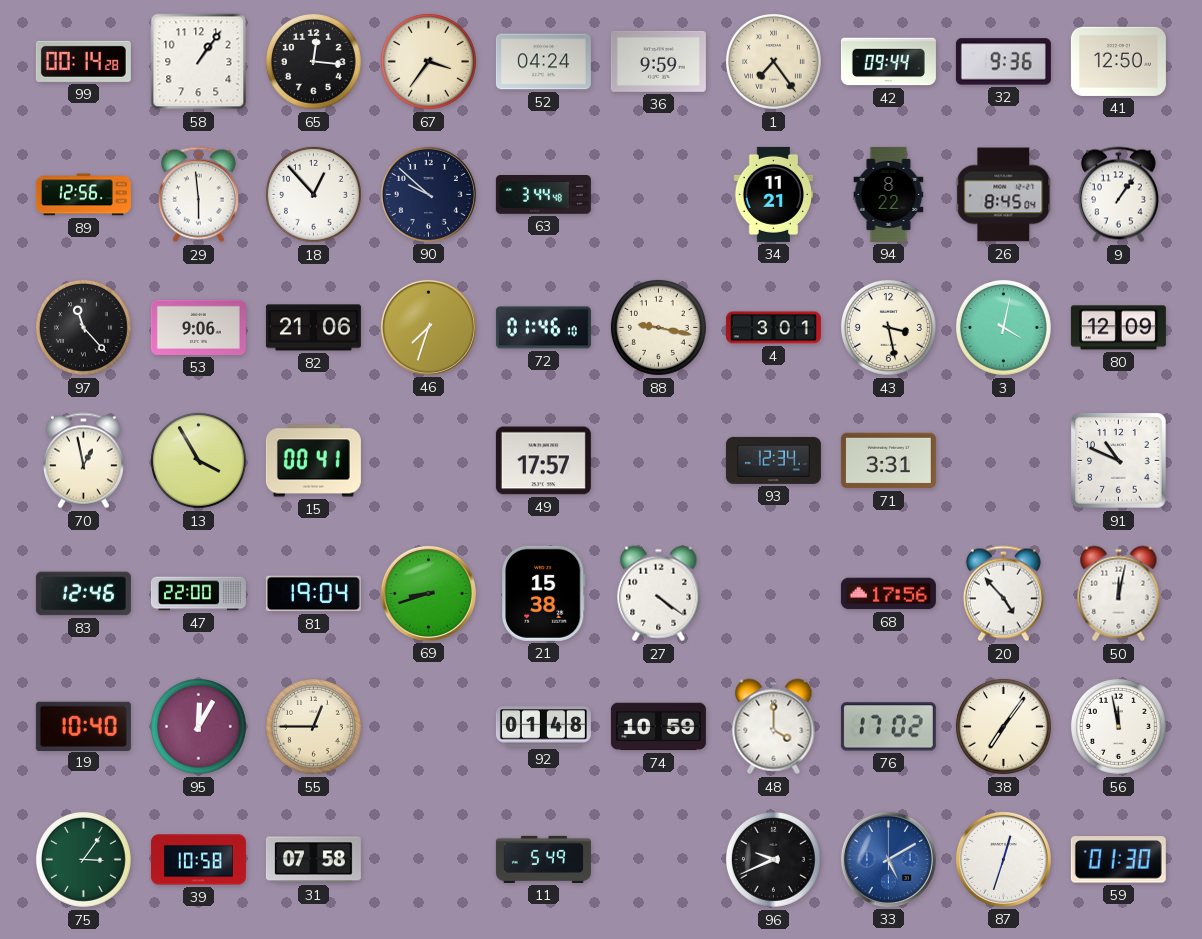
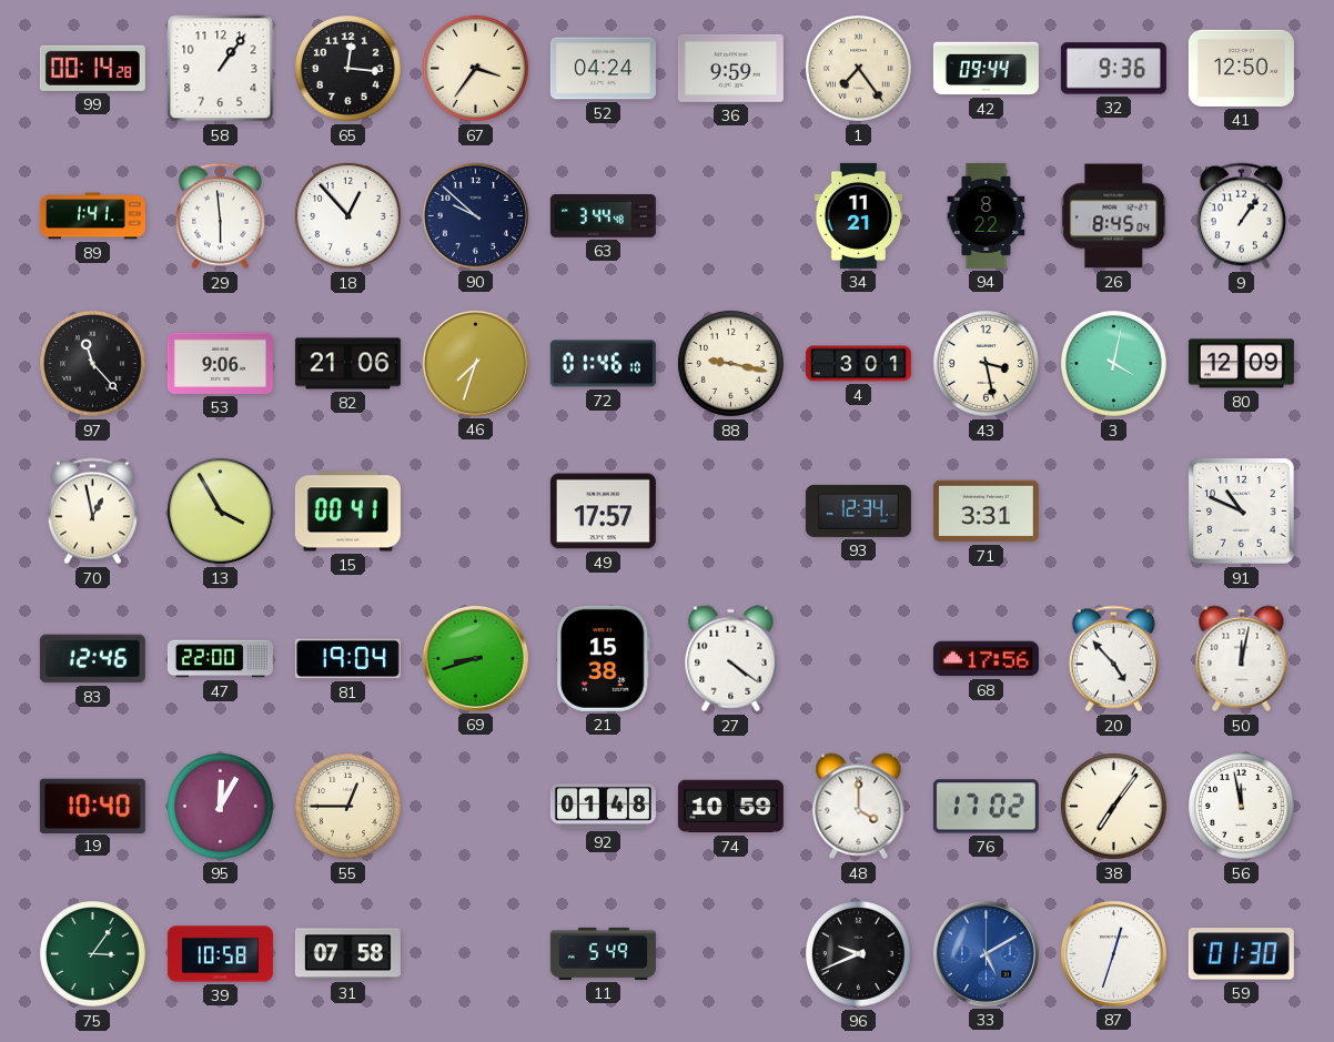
89: 12:56 -> 1:41 (92, 216)
